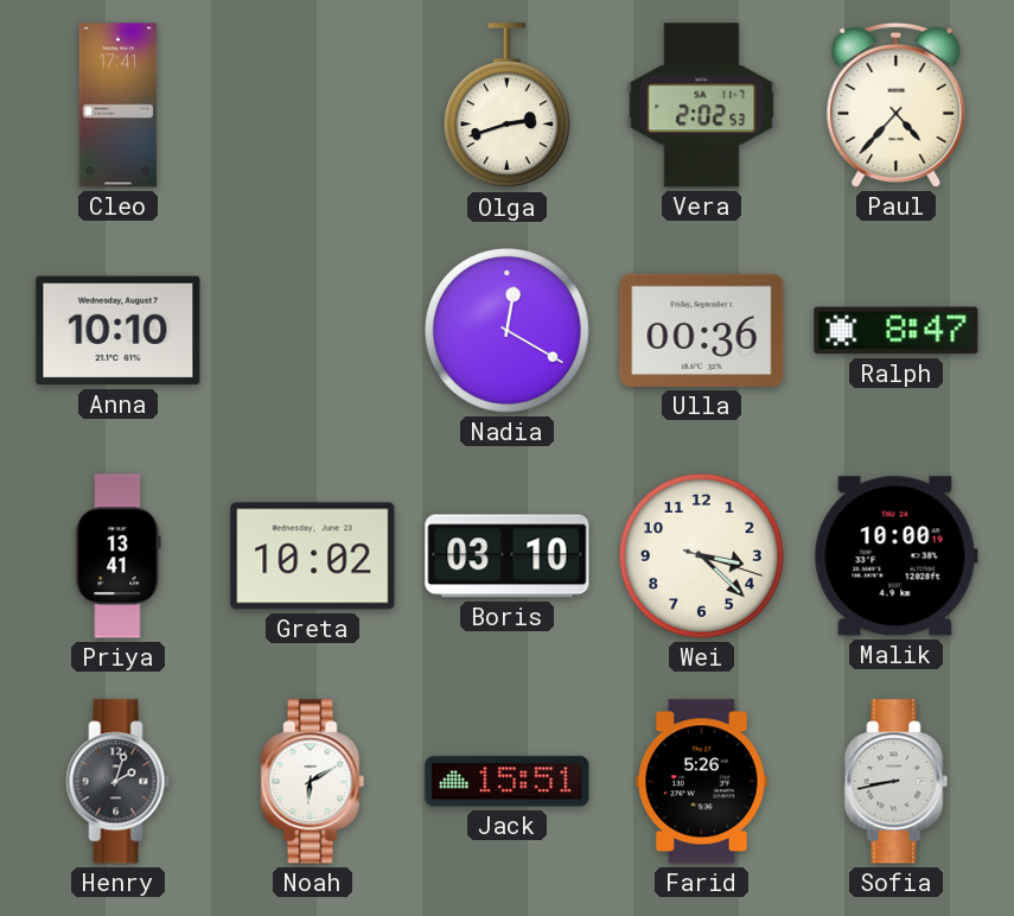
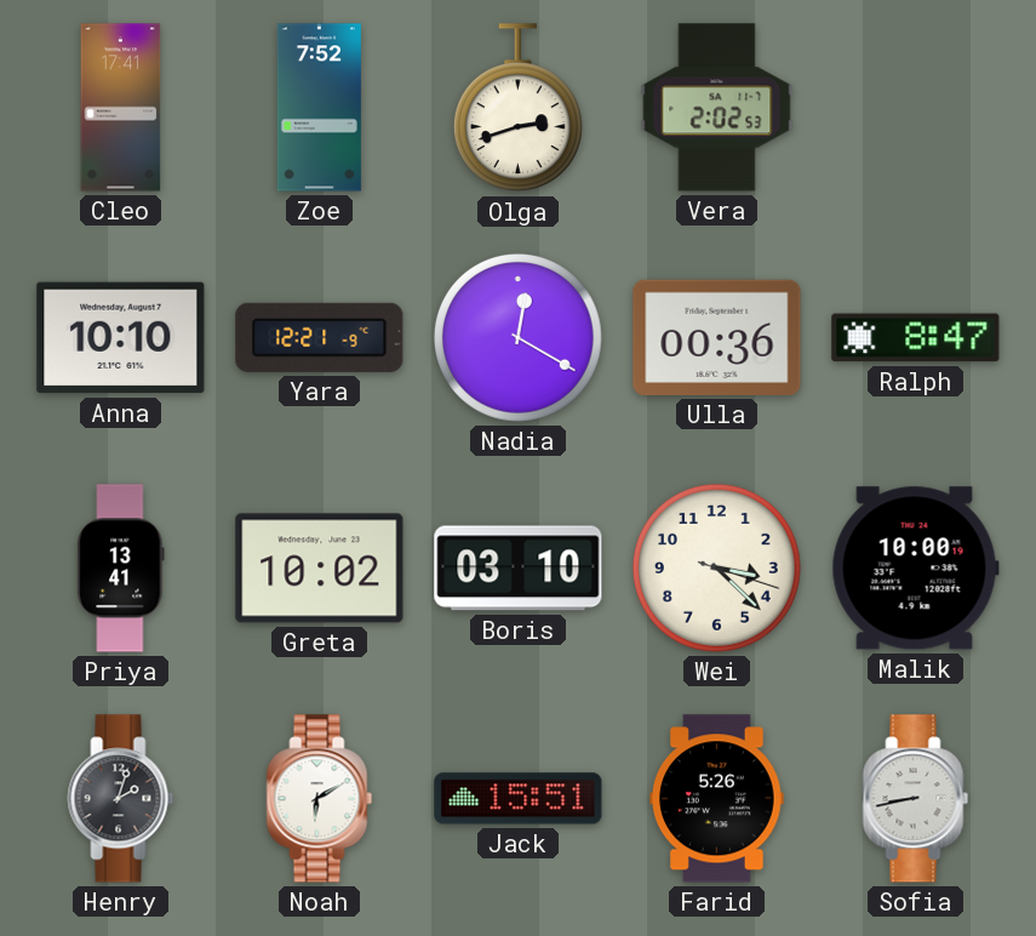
Zoe: none -> 7:52 (319, 108)
Paul: 4:37 -> none (897, 104)
Yara: none -> 12:21 (320, 337)
